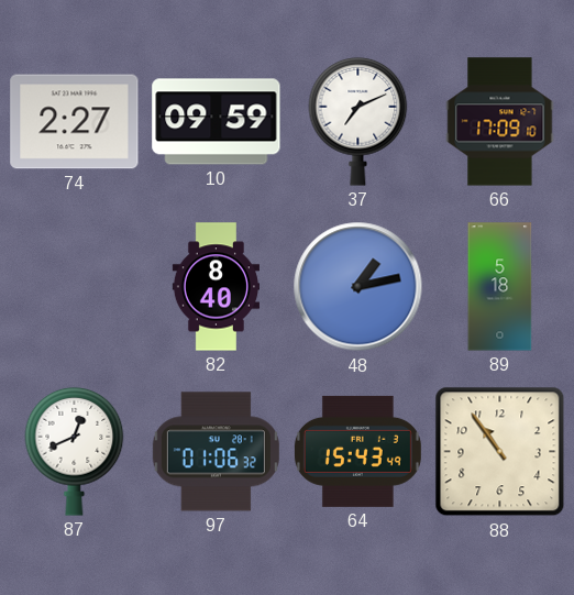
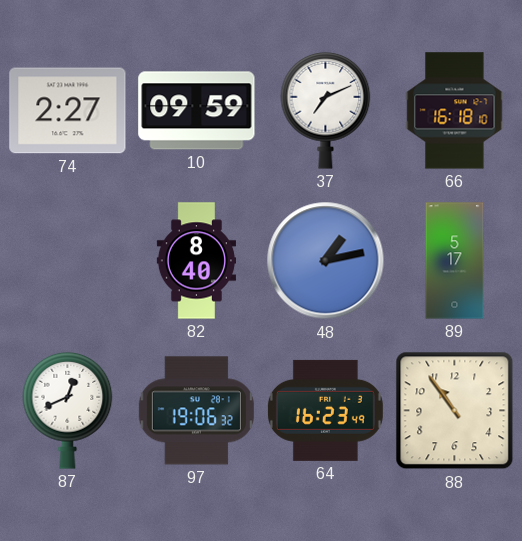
66: 17:09 -> 16:18 (455, 111)
89: 5:18 -> 5:17 (455, 261)
97: 01:06 -> 19:06 (196, 411)
64: 15:43 -> 16:23 (325, 410)
